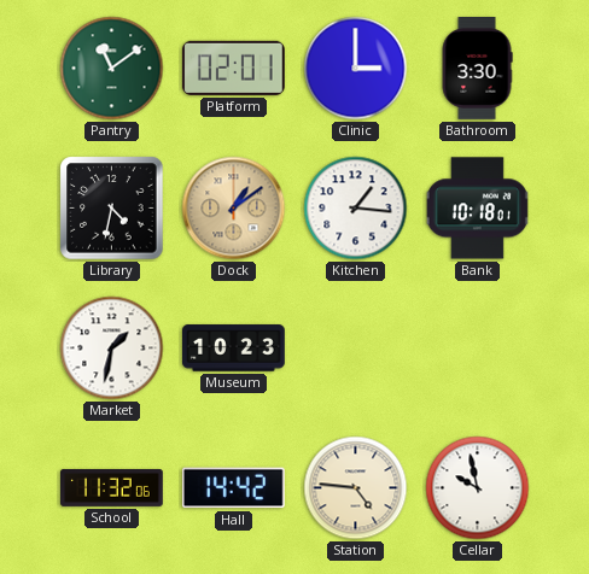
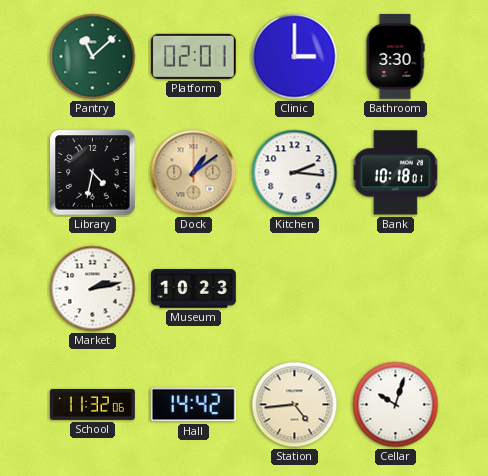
Pantry: 11:09 -> 11:08 (93, 57)
Kitchen: 1:16 -> 2:16 (295, 173)
Market: 1:32 -> 2:13 (93, 289)
Station: 4:46 -> 4:44 (295, 405)
Cellar: 9:58 -> 10:03 (396, 405)
